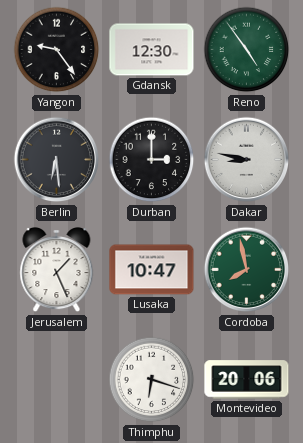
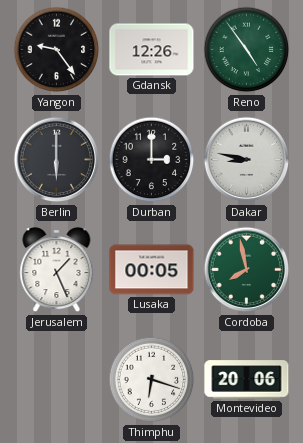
Gdansk: 12:30 -> 12:26 (152, 50)
Berlin: 6:29 -> 6:00 (57, 160)
Lusaka: 10:47 -> 00:05 (152, 270)
